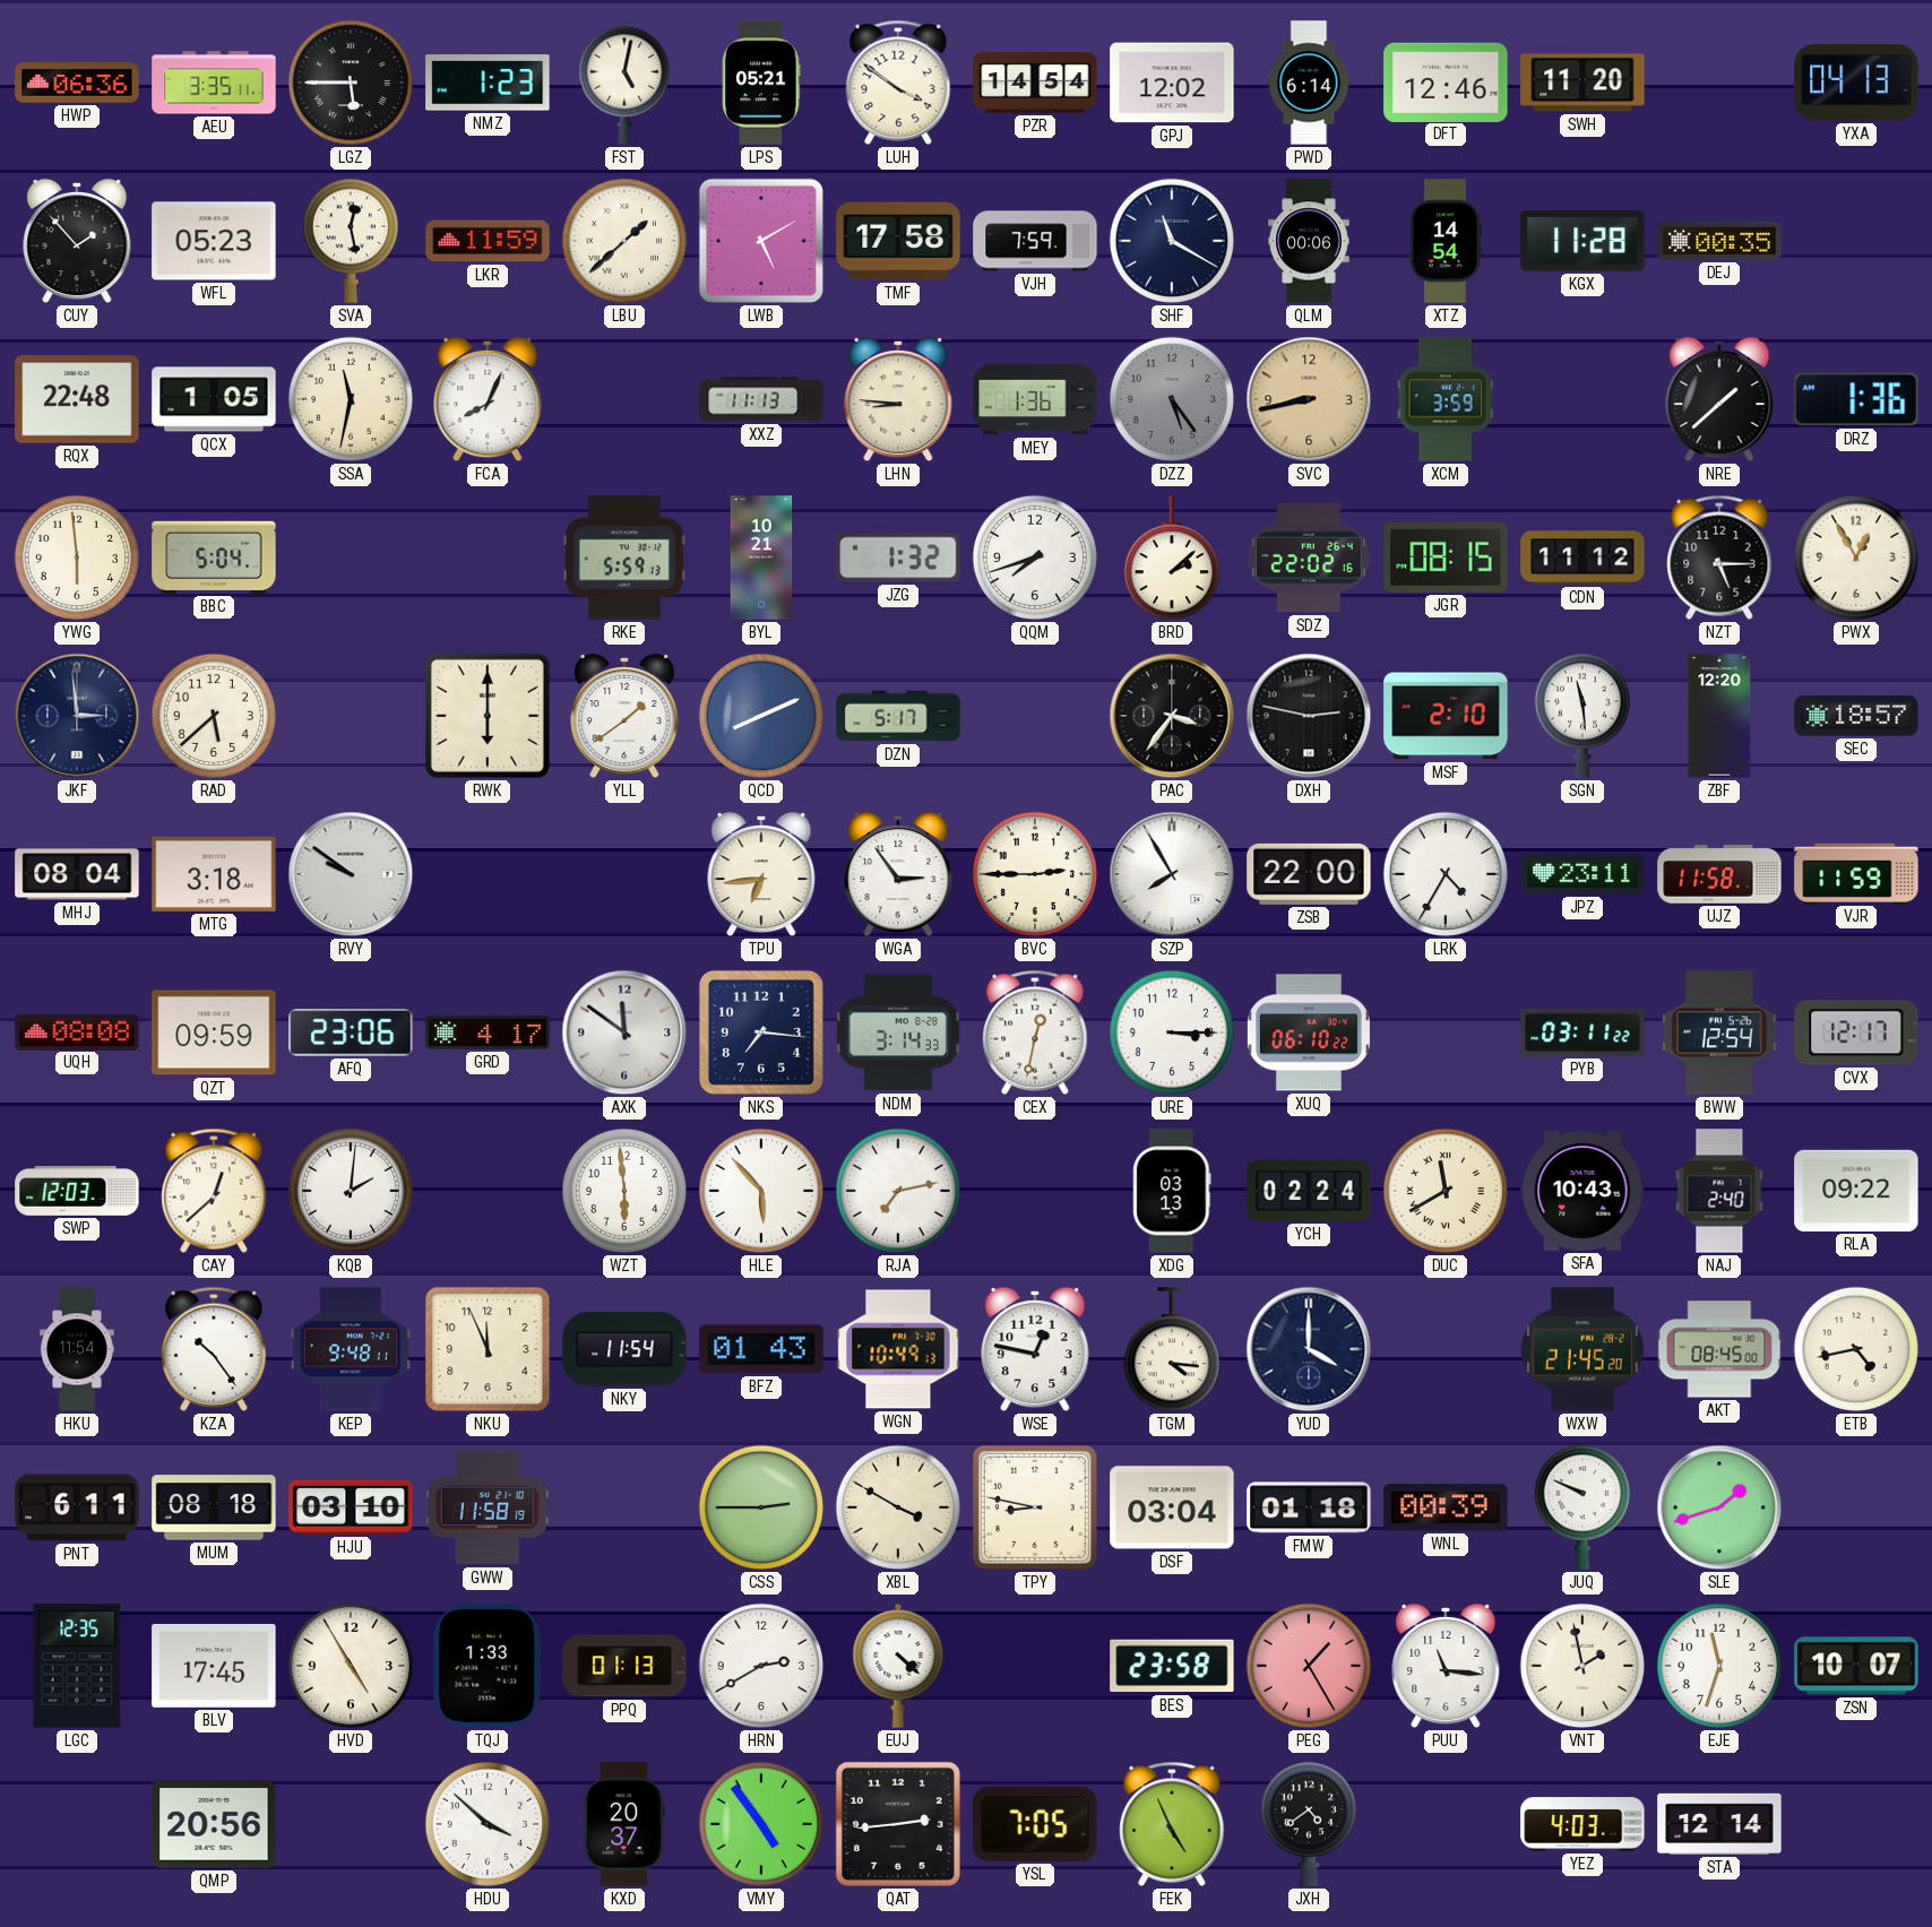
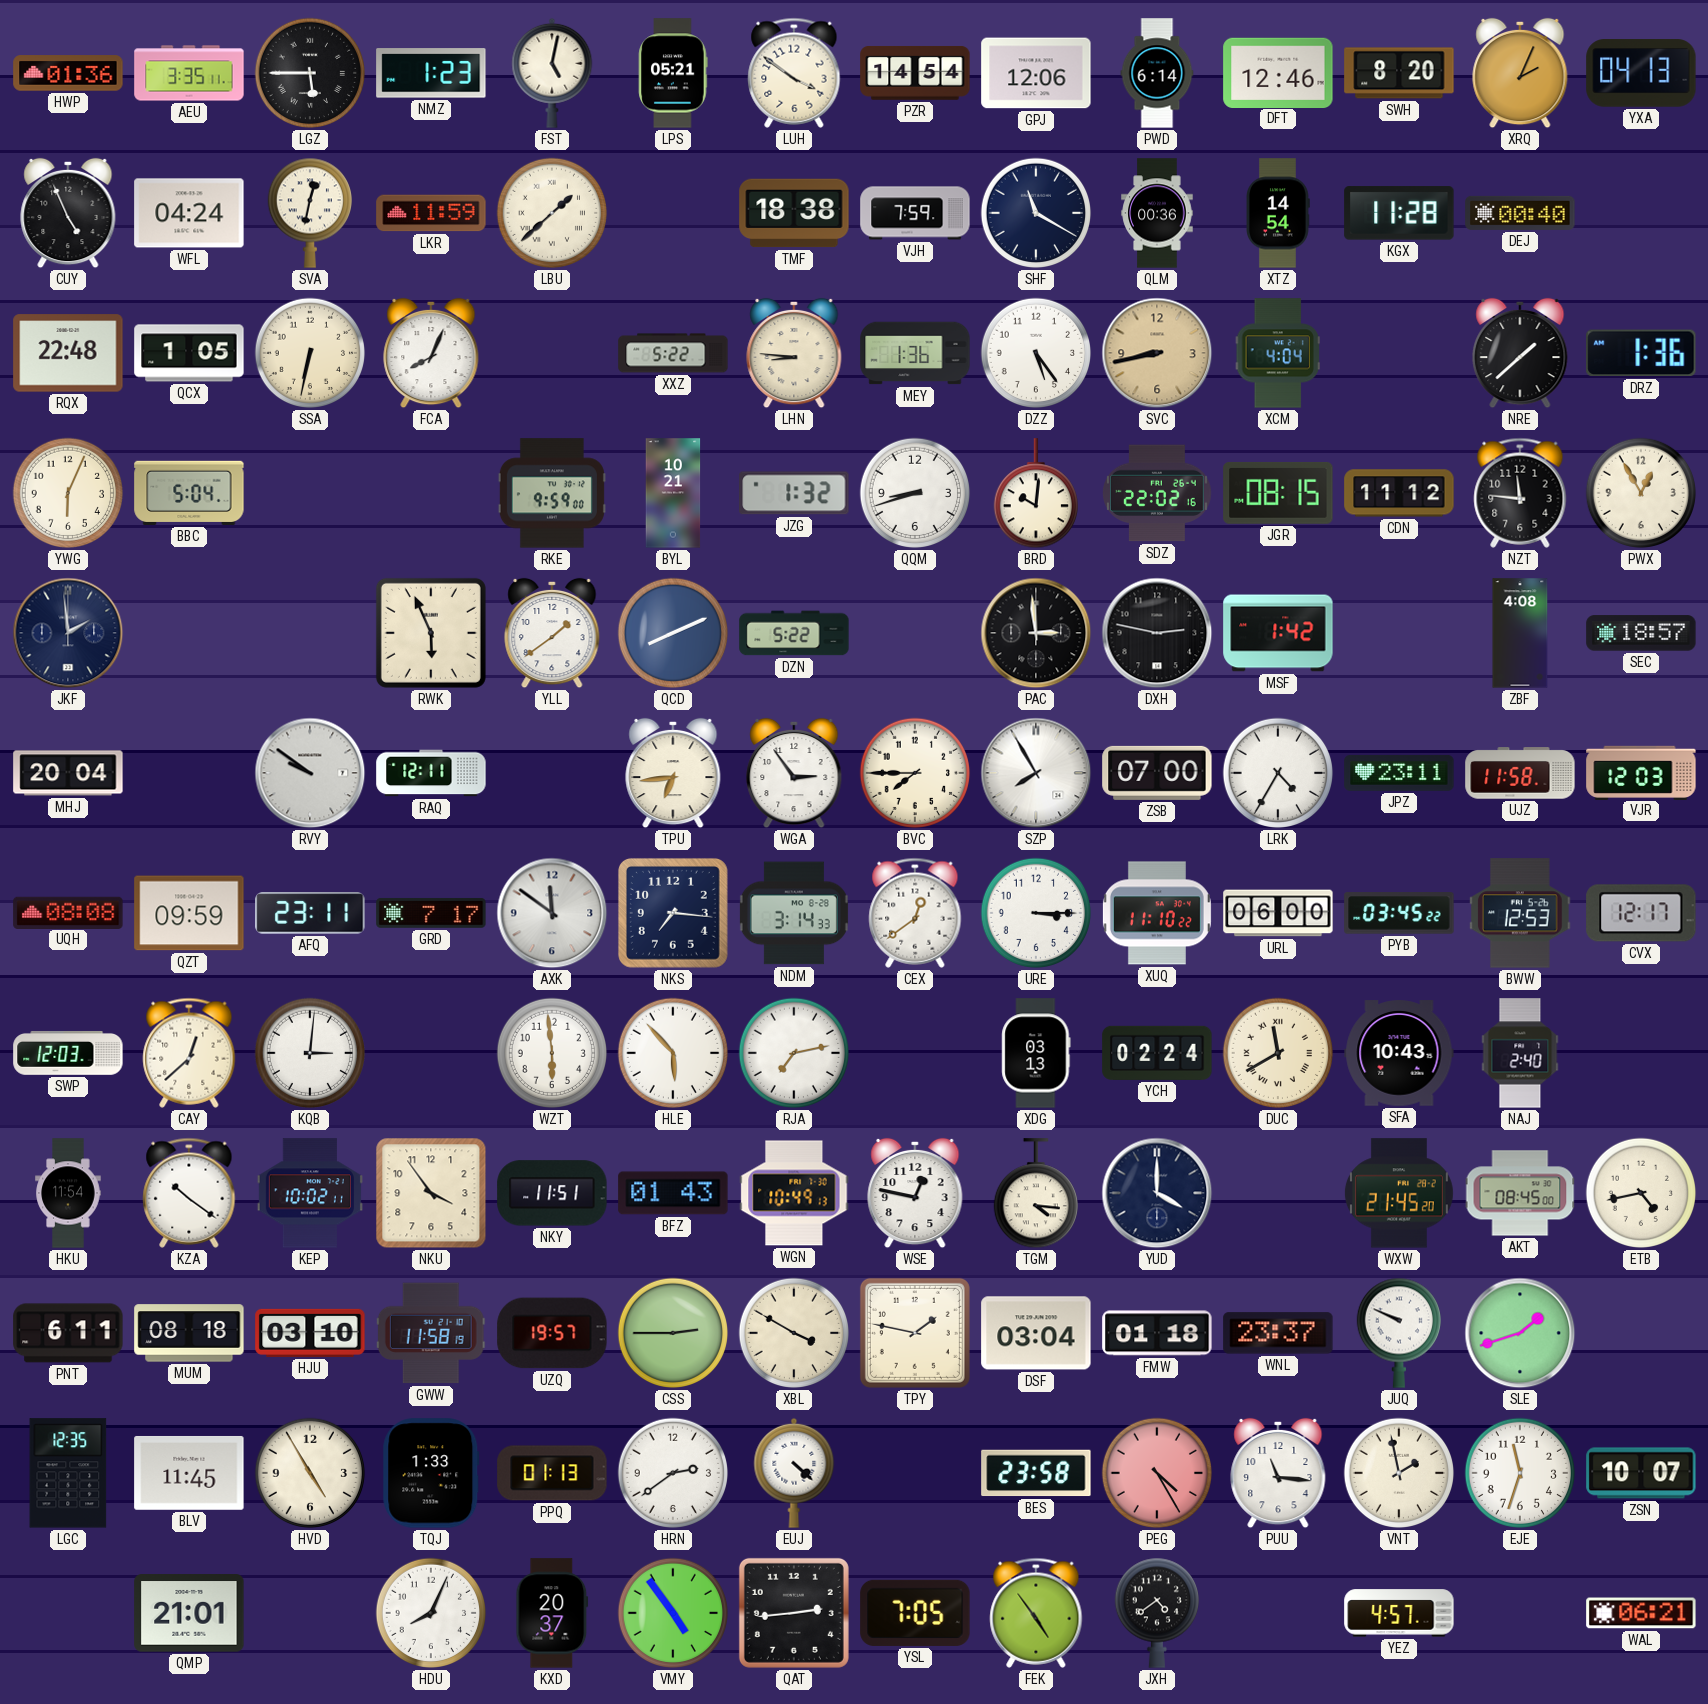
HWP: 06:36 -> 01:36 (68, 73)
GPJ: 12:02 -> 12:06 (1036, 73)
SWH: 11:20 -> 8:20 (1399, 73)
XRQ: none -> 2:04 (1520, 73)
CUY: 1:53 -> 4:56 (68, 213)
WFL: 05:23 -> 04:24 (189, 213)
SVA: 12:28 -> 12:32 (309, 213)
LWB: 5:10 -> none (761, 241)
TMF: 17:58 -> 18:38 (794, 213)
QLM: 00:06 -> 00:36 (1157, 213)
DEJ: 00:35 -> 00:40 (1520, 213)
SSA: 11:32 -> 6:32 (310, 353)
XXZ: 11:13 -> 5:22 (673, 353)
DZZ dial: grey -> white (1036, 353)
XCM: 3:59 -> 4:04 (1277, 353)
YWG: 5:59 -> 6:04 (68, 493)
RKE: 5:59 -> 9:59 (552, 493)
QQM: 7:42 -> 8:42 (915, 493)
BRD: 2:08 -> 10:01 (1035, 494)
NZT: 5:15 -> 11:46 (1520, 493)
JKF: 2:59 -> 1:59 (68, 633)
RAD: 5:38 -> none (214, 716)
RWK: 6:00 -> 5:56 (431, 633)
DZN: 5:17 -> 5:22 (794, 633)
PAC: 3:36 -> 2:59 (1036, 633)
MSF: 2:10 -> 1:42 (1278, 633)
SGN: 11:29 -> none (1581, 716)
ZBF: 12:20 -> 4:08 (1520, 633)
MHJ: 08:04 -> 20:04 (68, 773)
MTG: 3:18 -> none (214, 874)
RAQ: none -> 12:11 (431, 773)
BVC: 2:45 -> 7:45 (915, 773)
ZSB: 22:00 -> 07:00 (1157, 773)
VJR: 11:59 -> 12:03 (1641, 772)
AFQ: 23:06 -> 23:11 (310, 913)
GRD: 4:17 -> 7:17 (431, 913)
CEX: 12:32 -> 12:39 (915, 913)
XUQ: 06:10 -> 11:10 (1157, 913)
URL: none -> 06:00 (1278, 913)
PYB: 03:11 -> 03:45 (1399, 913)
BWW: 12:54 -> 12:53 (1521, 913)
KQB: 2:01 -> 3:01 (310, 1053)
RLA: 09:22 -> none (1856, 1191)
KZA: 10:24 -> 10:21 (189, 1193)
KEP: 9:48 -> 10:02 (310, 1193)
NKU: 11:56 -> 3:54 (431, 1193)
NKY: 11:54 -> 11:51 (552, 1193)
UZQ: none -> 19:57 (552, 1333)
TPY: 8:47 -> 1:47 (915, 1333)
WNL: 00:39 -> 23:37 (1278, 1333)
BLV: 17:45 -> 11:45 (189, 1473)
HRN: 2:40 -> 2:39 (673, 1473)
PEG: 1:25 -> 4:25 (1157, 1473)
QMP: 20:56 -> 21:01 (189, 1613)
HDU: 3:52 -> 8:04 (431, 1613)
FEK: 4:56 -> 4:54 (1036, 1613)
YEZ: 4:03 -> 4:57 (1399, 1613)
STA: 12:14 -> none (1719, 1824)
WAL: none -> 06:21 (1641, 1613)
